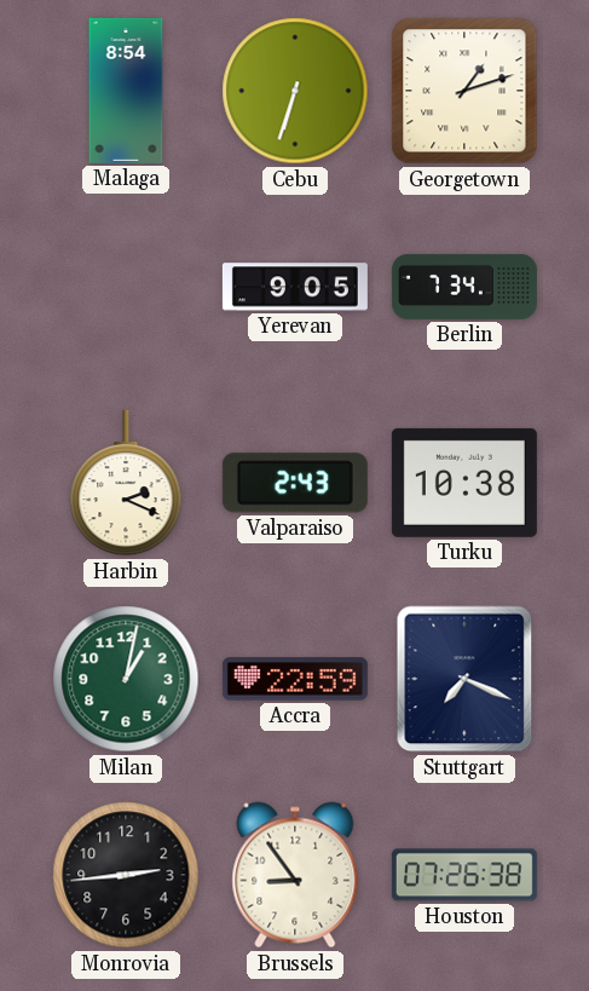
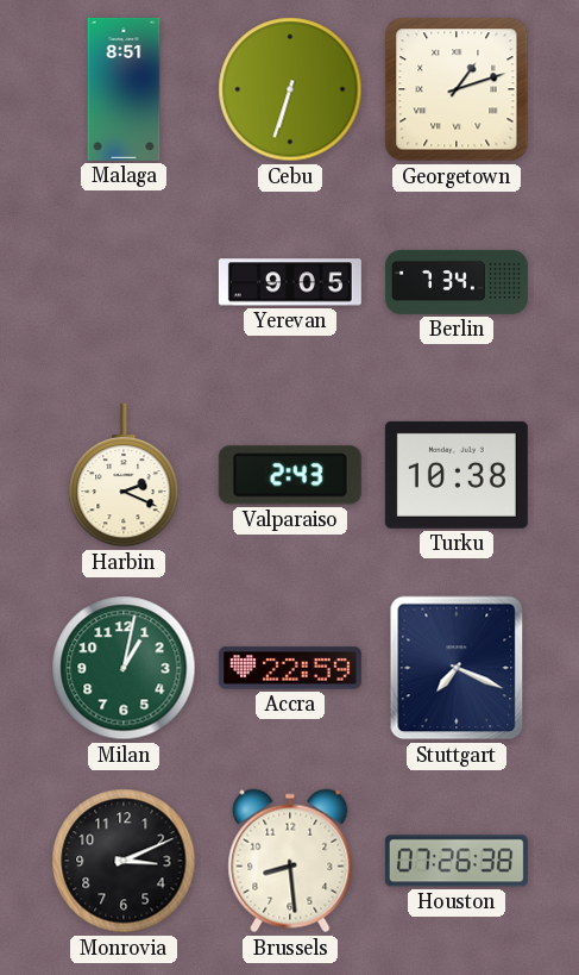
Malaga: 8:54 -> 8:51 (124, 89)
Monrovia: 2:44 -> 3:11 (124, 861)
Brussels: 8:54 -> 8:29 (290, 861)
